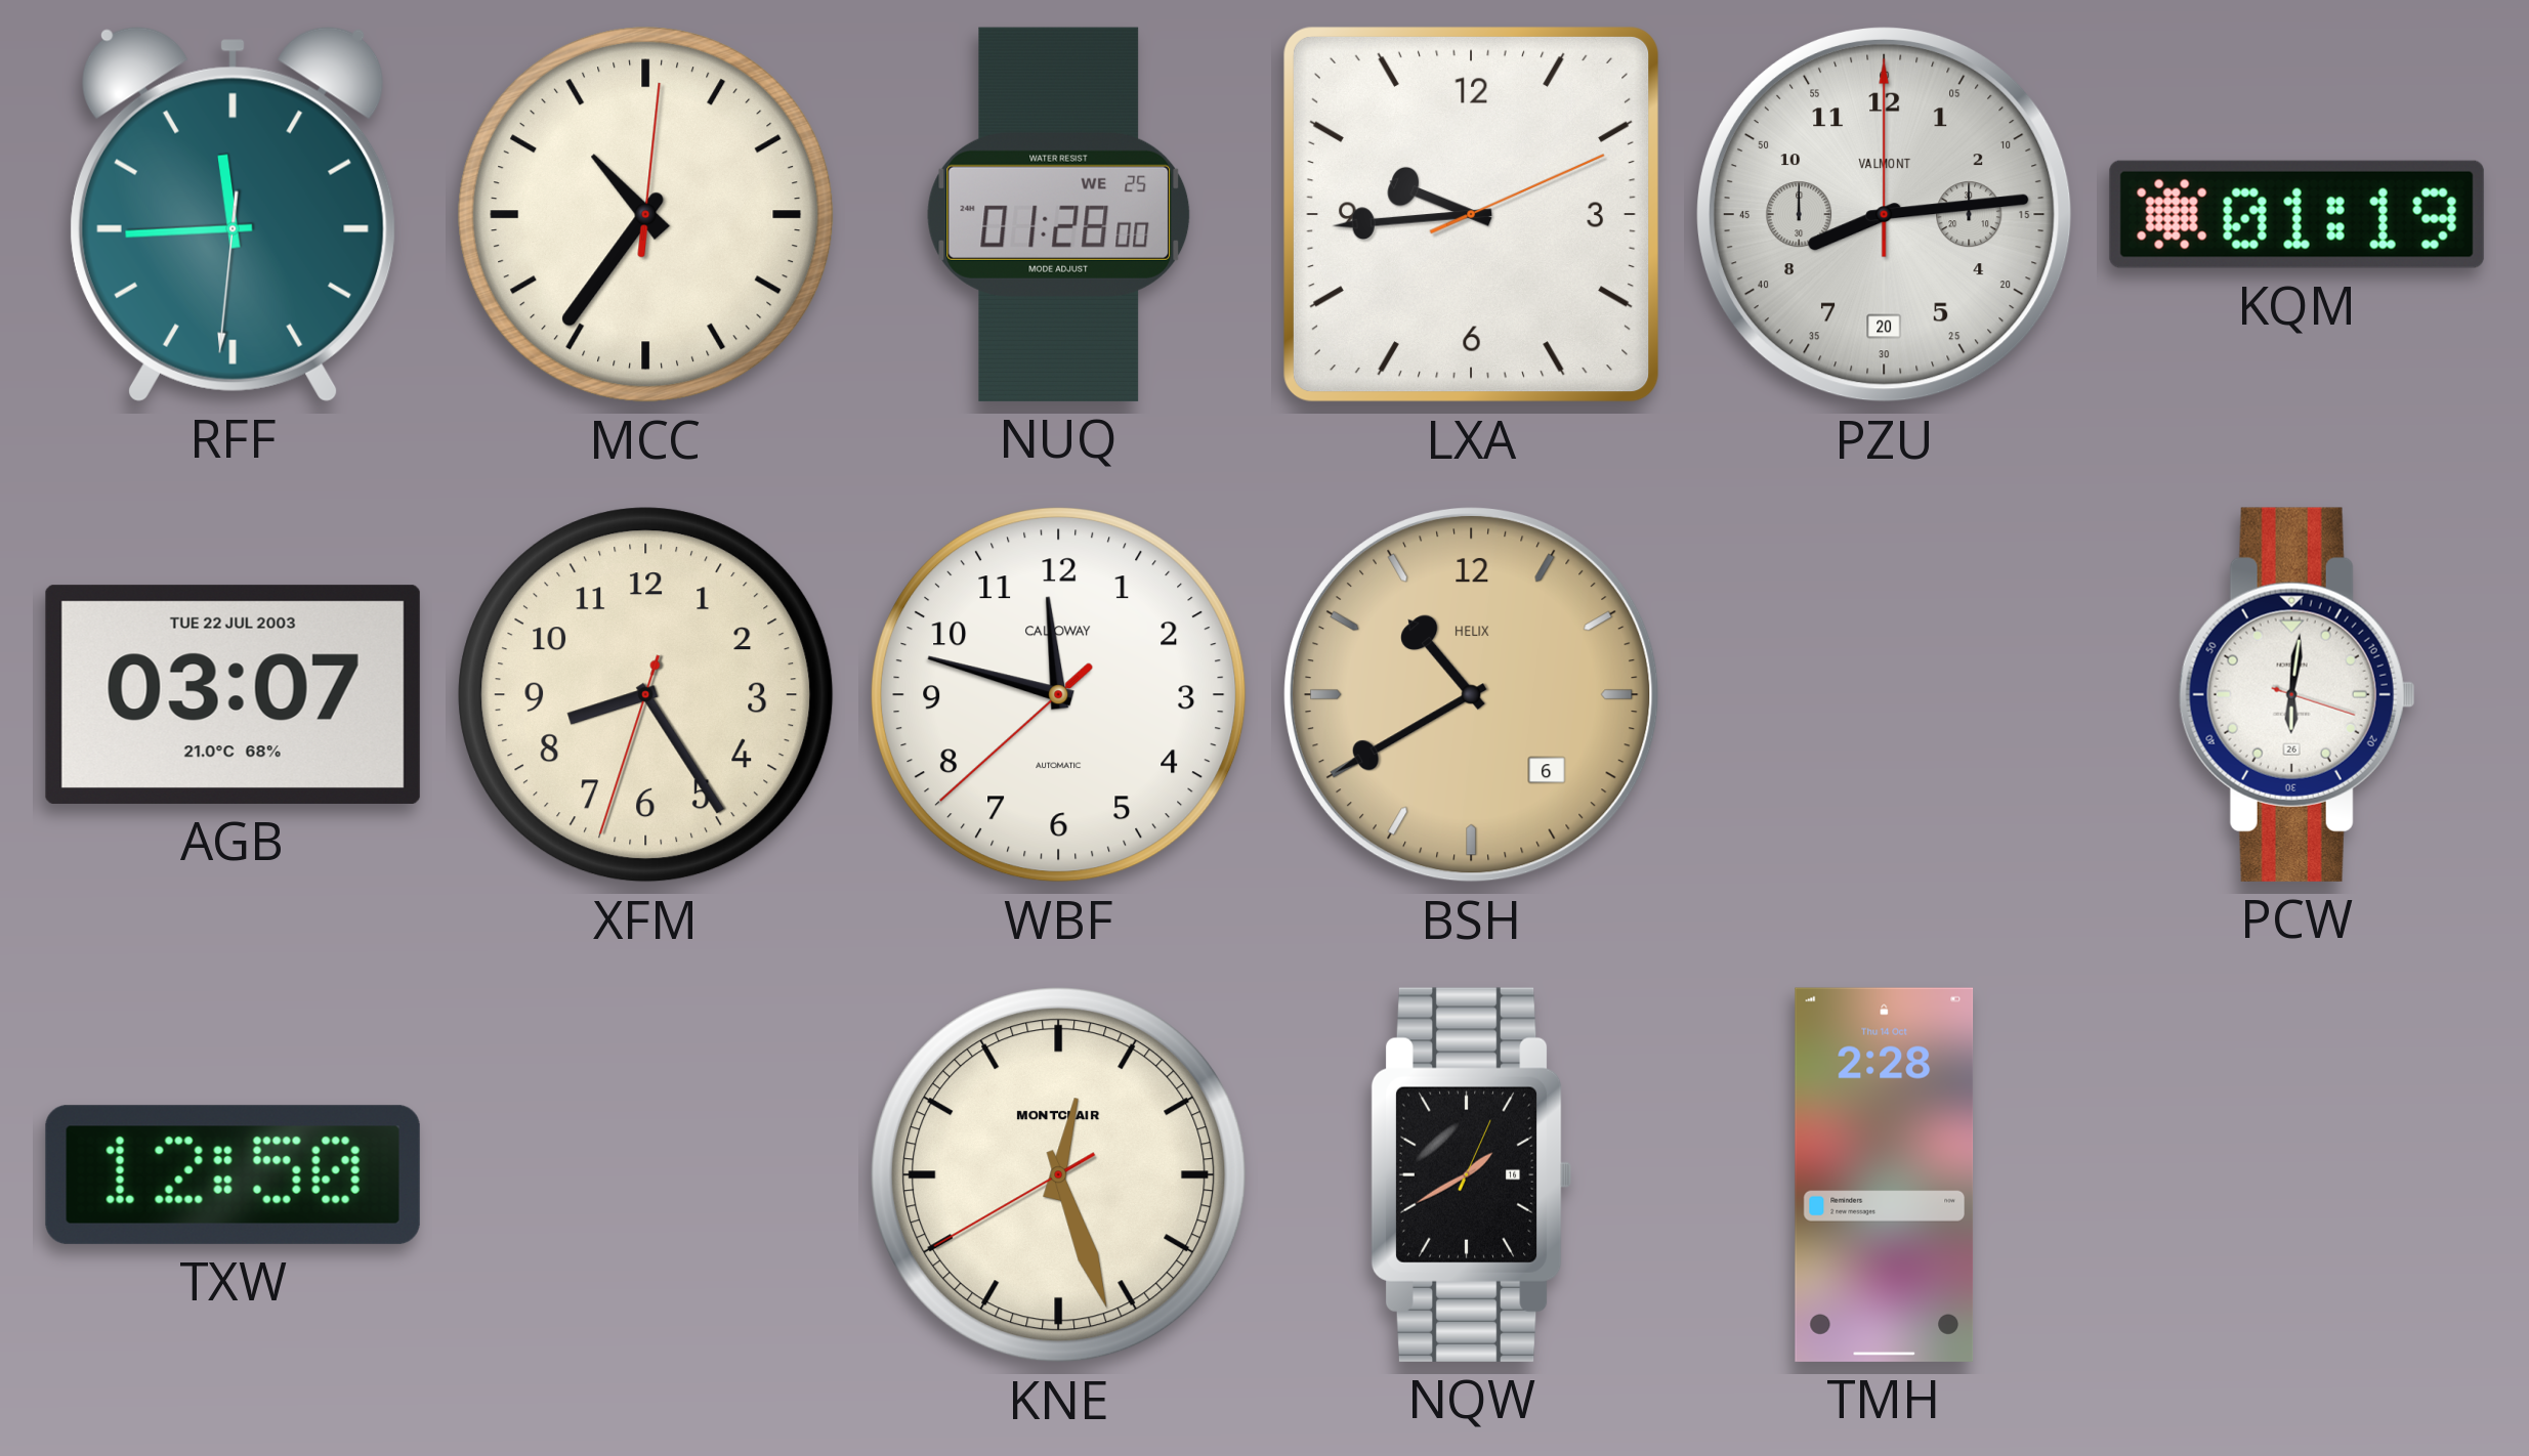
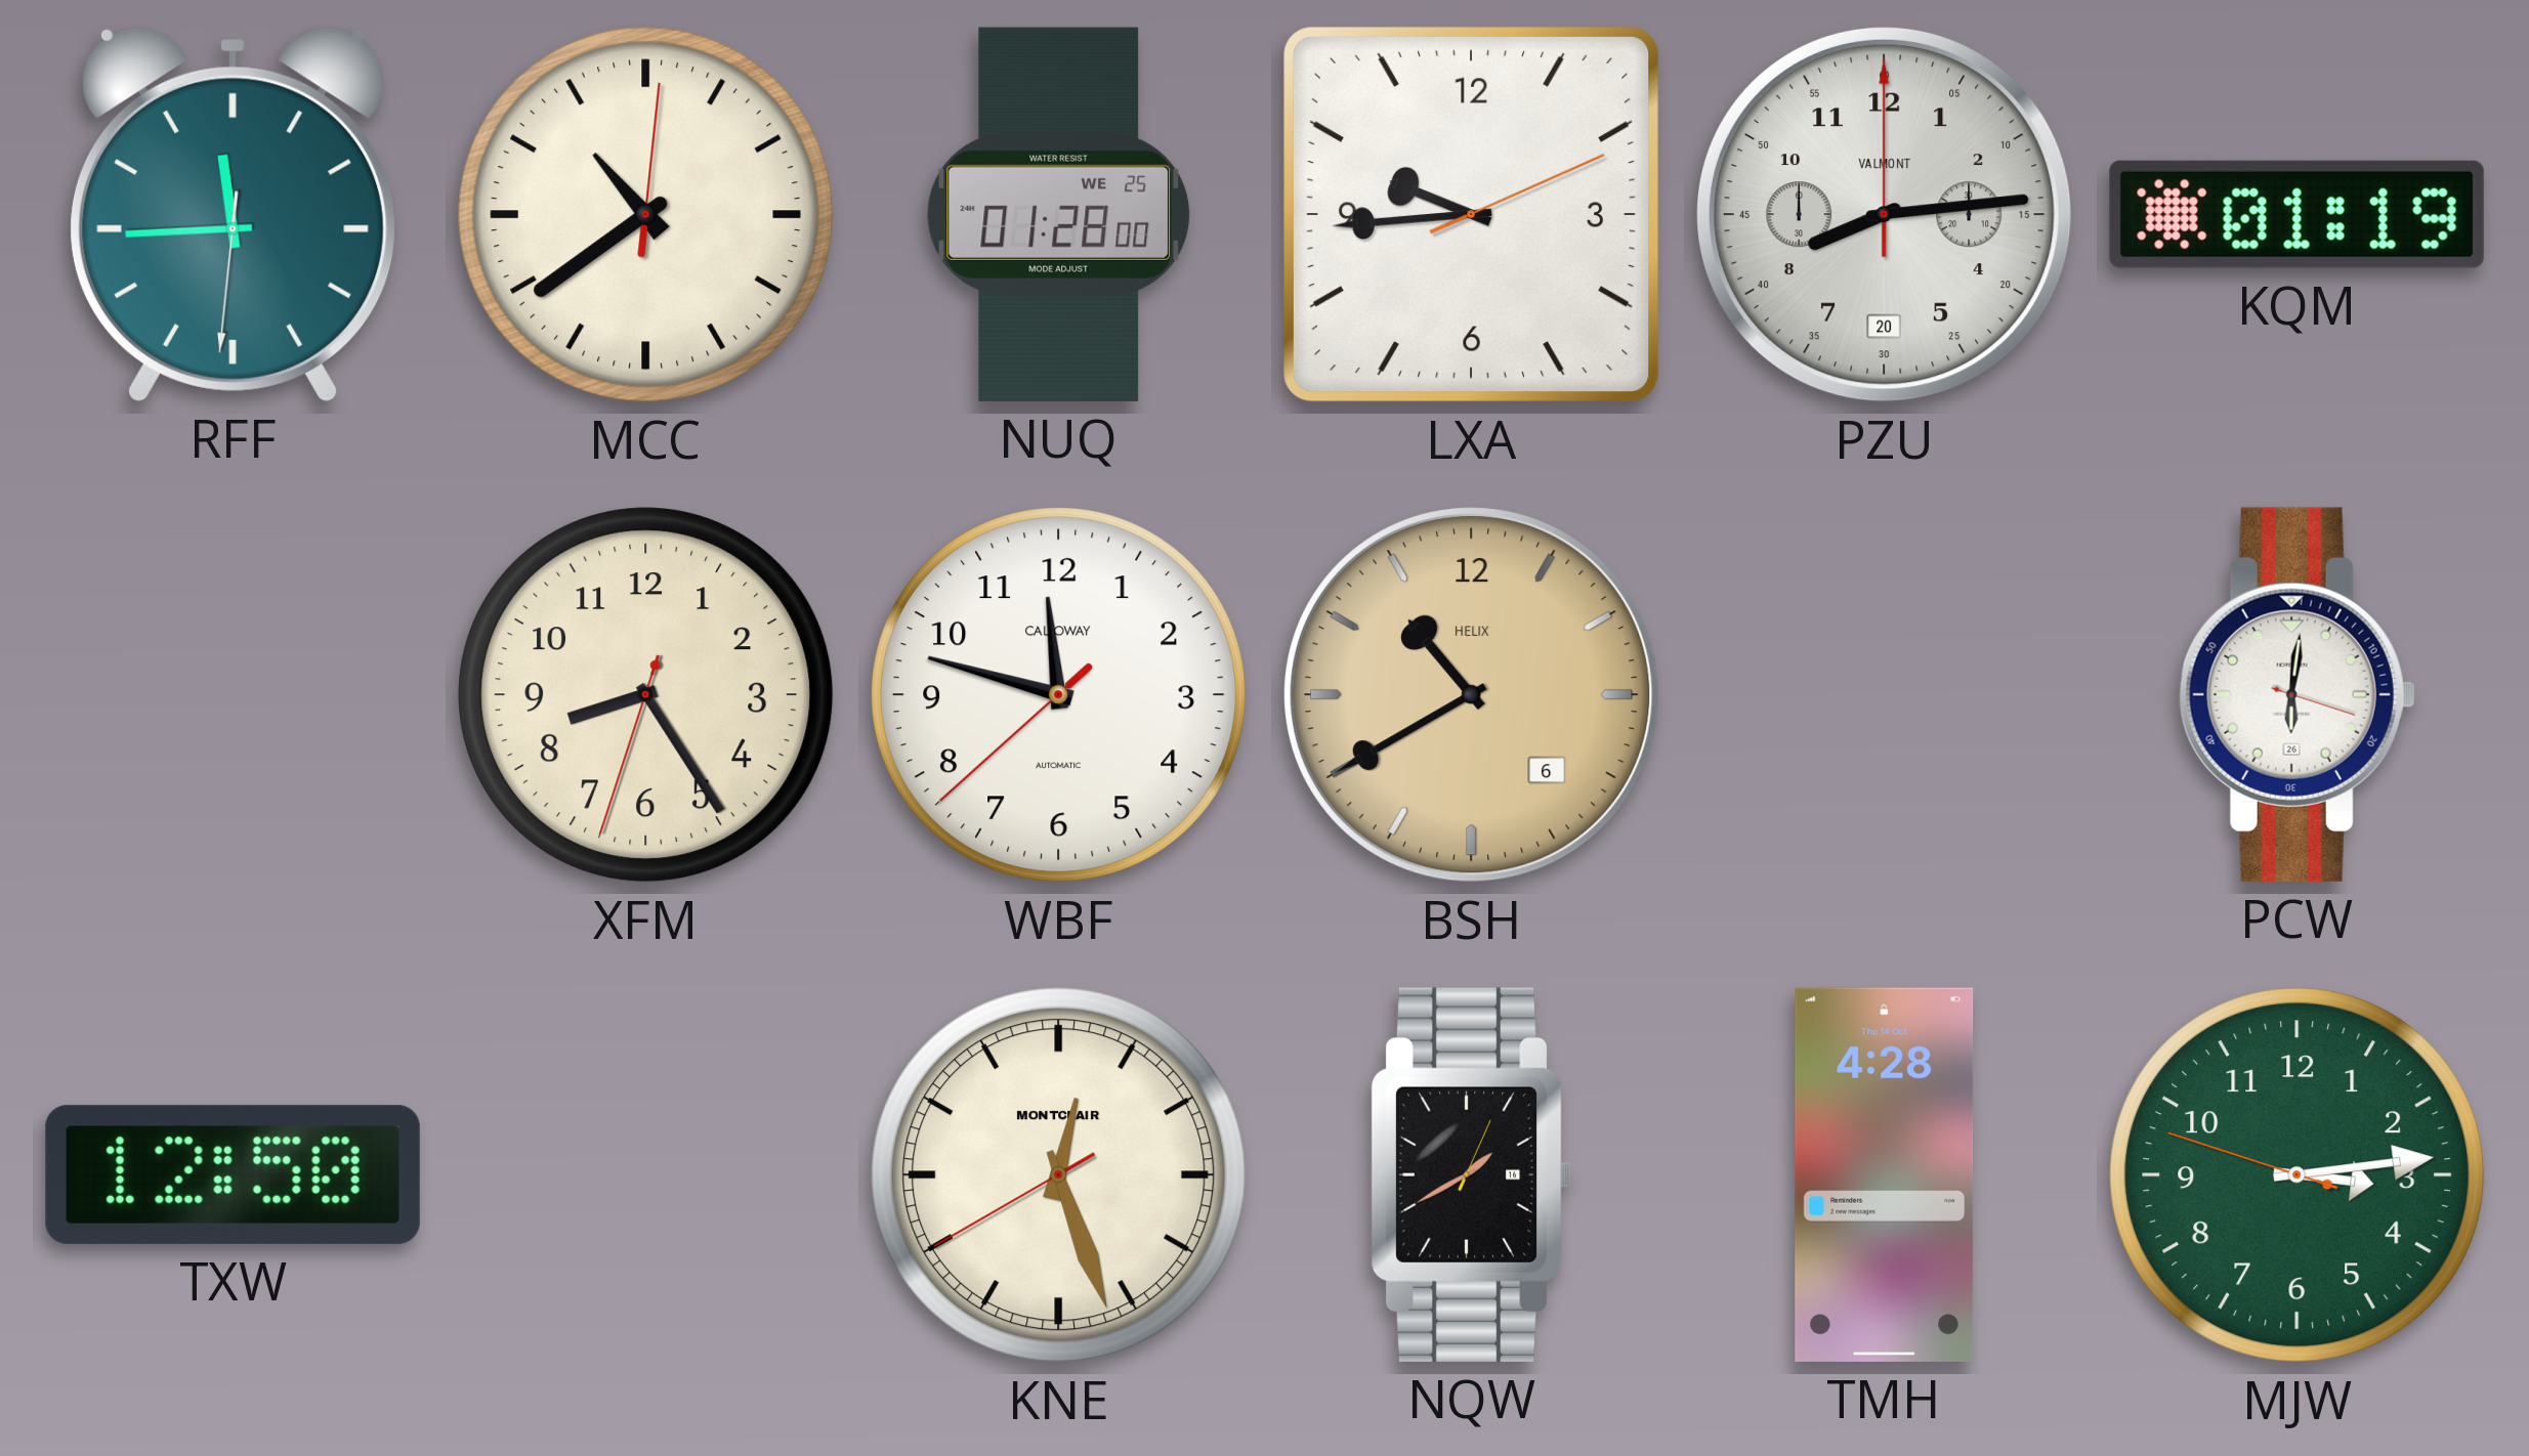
MCC: 10:36 -> 10:39 (646, 215)
AGB: 03:07 -> none (233, 694)
TMH: 2:28 -> 4:28 (1885, 1174)
MJW: none -> 3:13 (2298, 1175)
